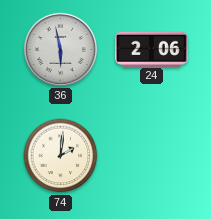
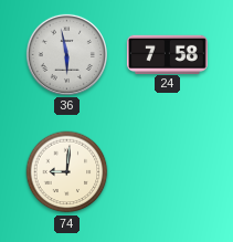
24: 2:06 -> 7:58 (167, 54)
74: 2:01 -> 9:01 (67, 172)
